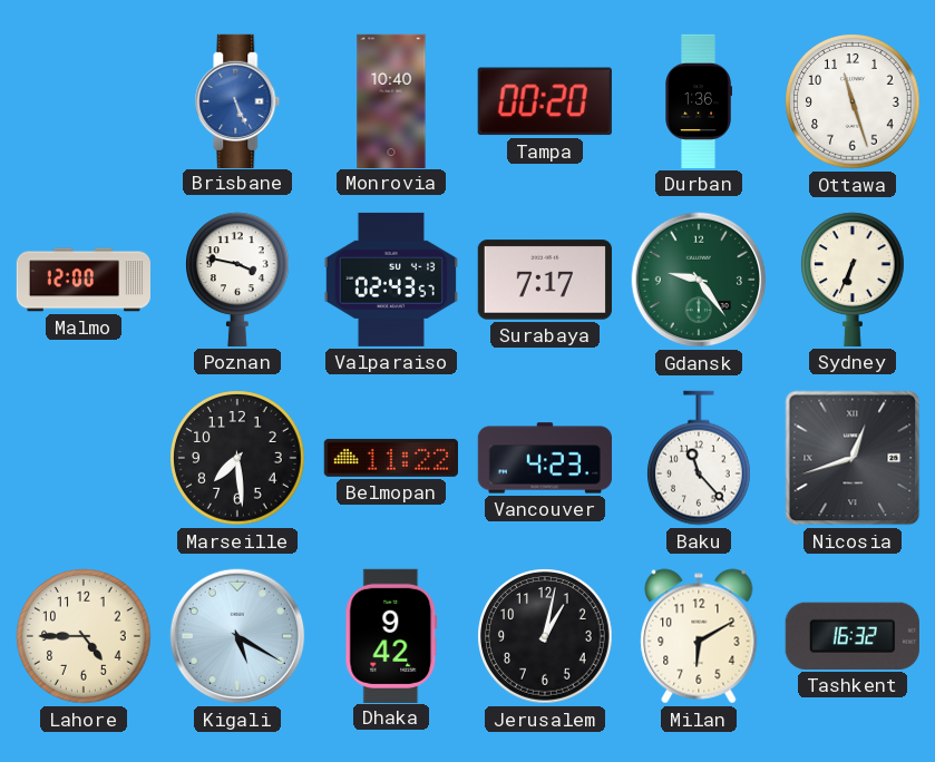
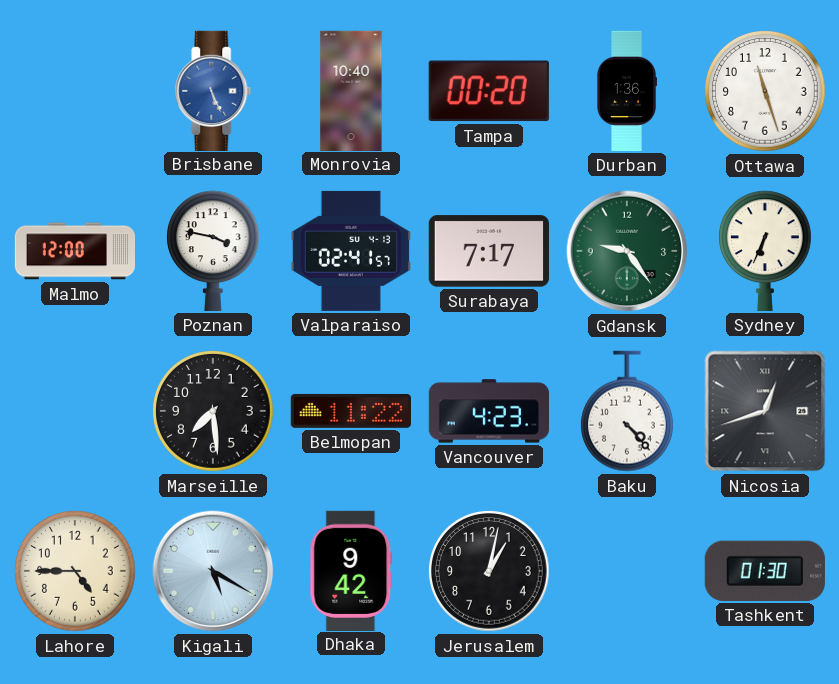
Valparaiso: 02:43 -> 02:41 (351, 251)
Baku: 11:23 -> 4:23 (628, 411)
Milan: 6:10 -> none (699, 636)
Tashkent: 16:32 -> 01:30 (765, 571)
